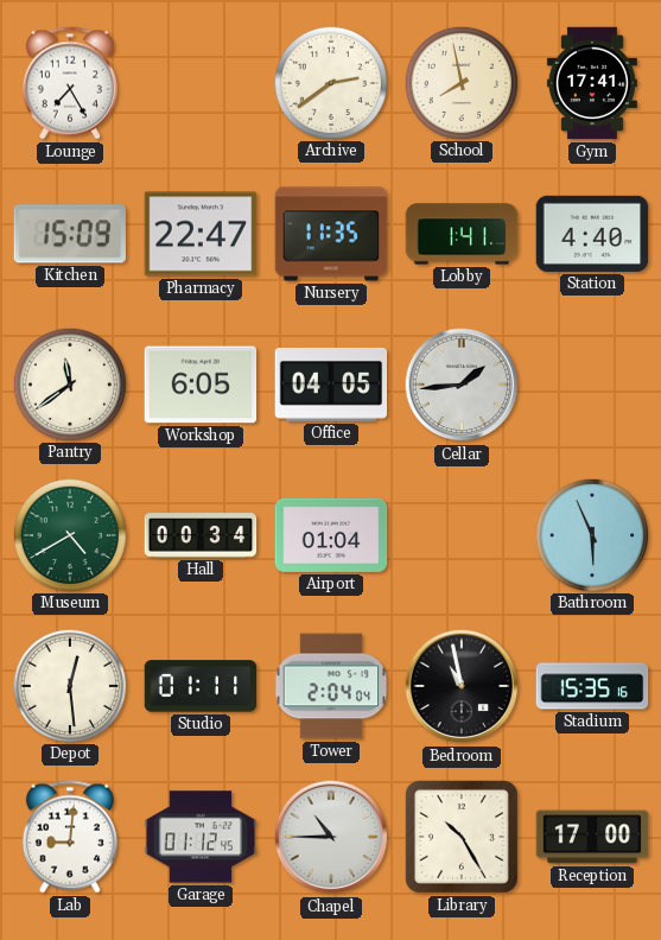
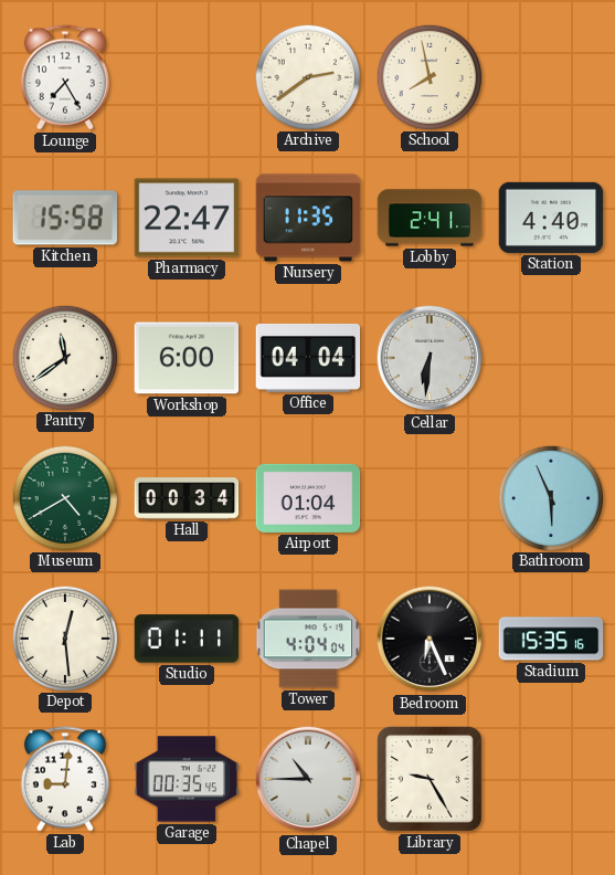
Gym: 17:41 -> none (592, 83)
Kitchen: 15:09 -> 15:58 (65, 218)
Lobby: 1:41 -> 2:41 (430, 218)
Workshop: 6:05 -> 6:00 (187, 358)
Office: 04:05 -> 04:04 (308, 358)
Cellar: 1:44 -> 6:31 (430, 358)
Tower: 2:04 -> 4:04 (308, 639)
Bedroom: 10:58 -> 6:26 (430, 639)
Garage: 01:12 -> 00:35 (187, 779)
Library: 10:25 -> 9:25 (430, 779)
Reception: 17:00 -> none (592, 837)
